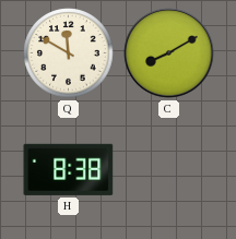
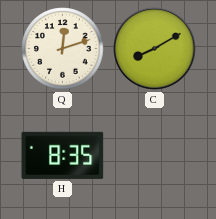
Q: 11:50 -> 12:12 (63, 49)
H: 8:38 -> 8:35 (63, 155)
